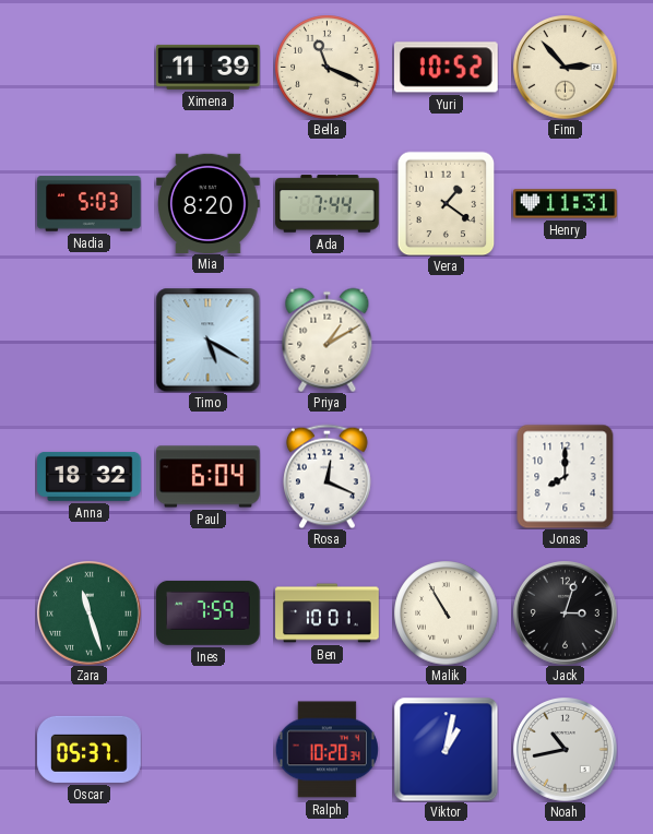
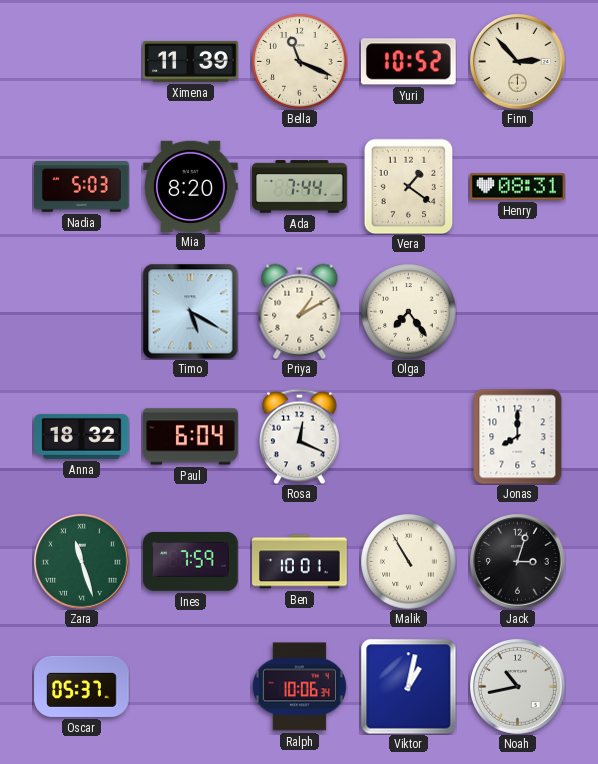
Henry: 11:31 -> 08:31 (518, 187)
Olga: none -> 7:24 (408, 311)
Ralph: 10:20 -> 10:06 (299, 687)
